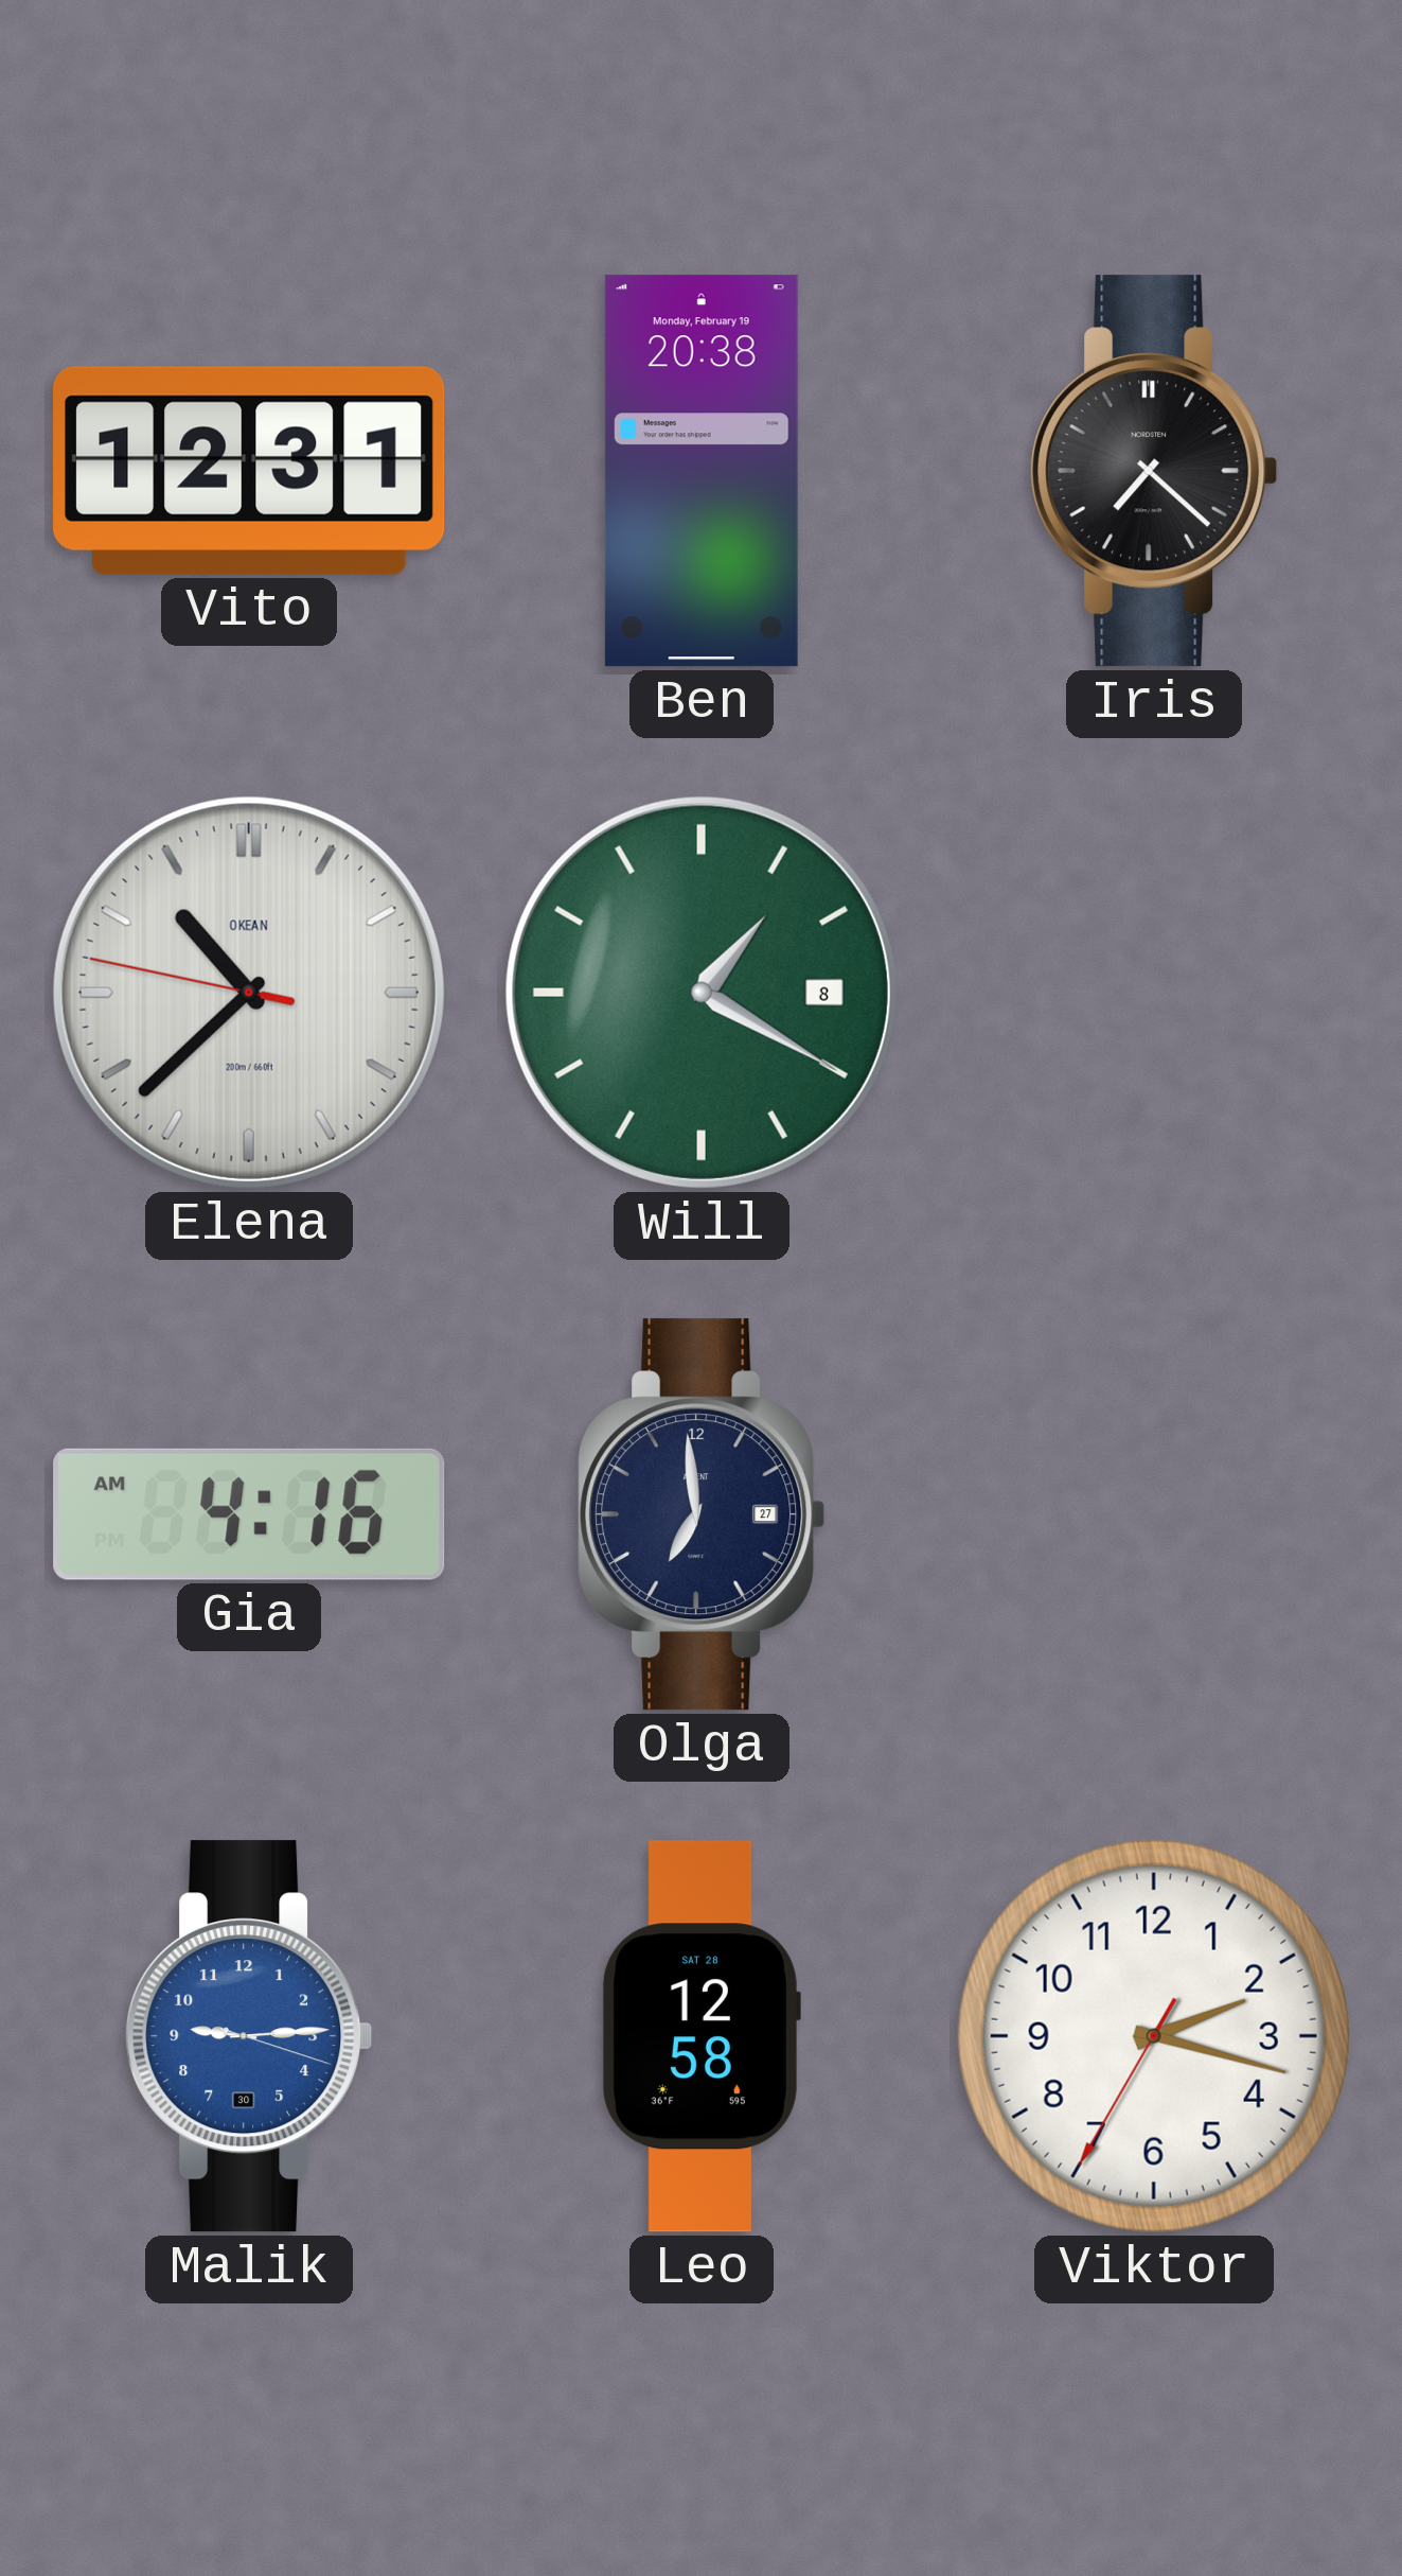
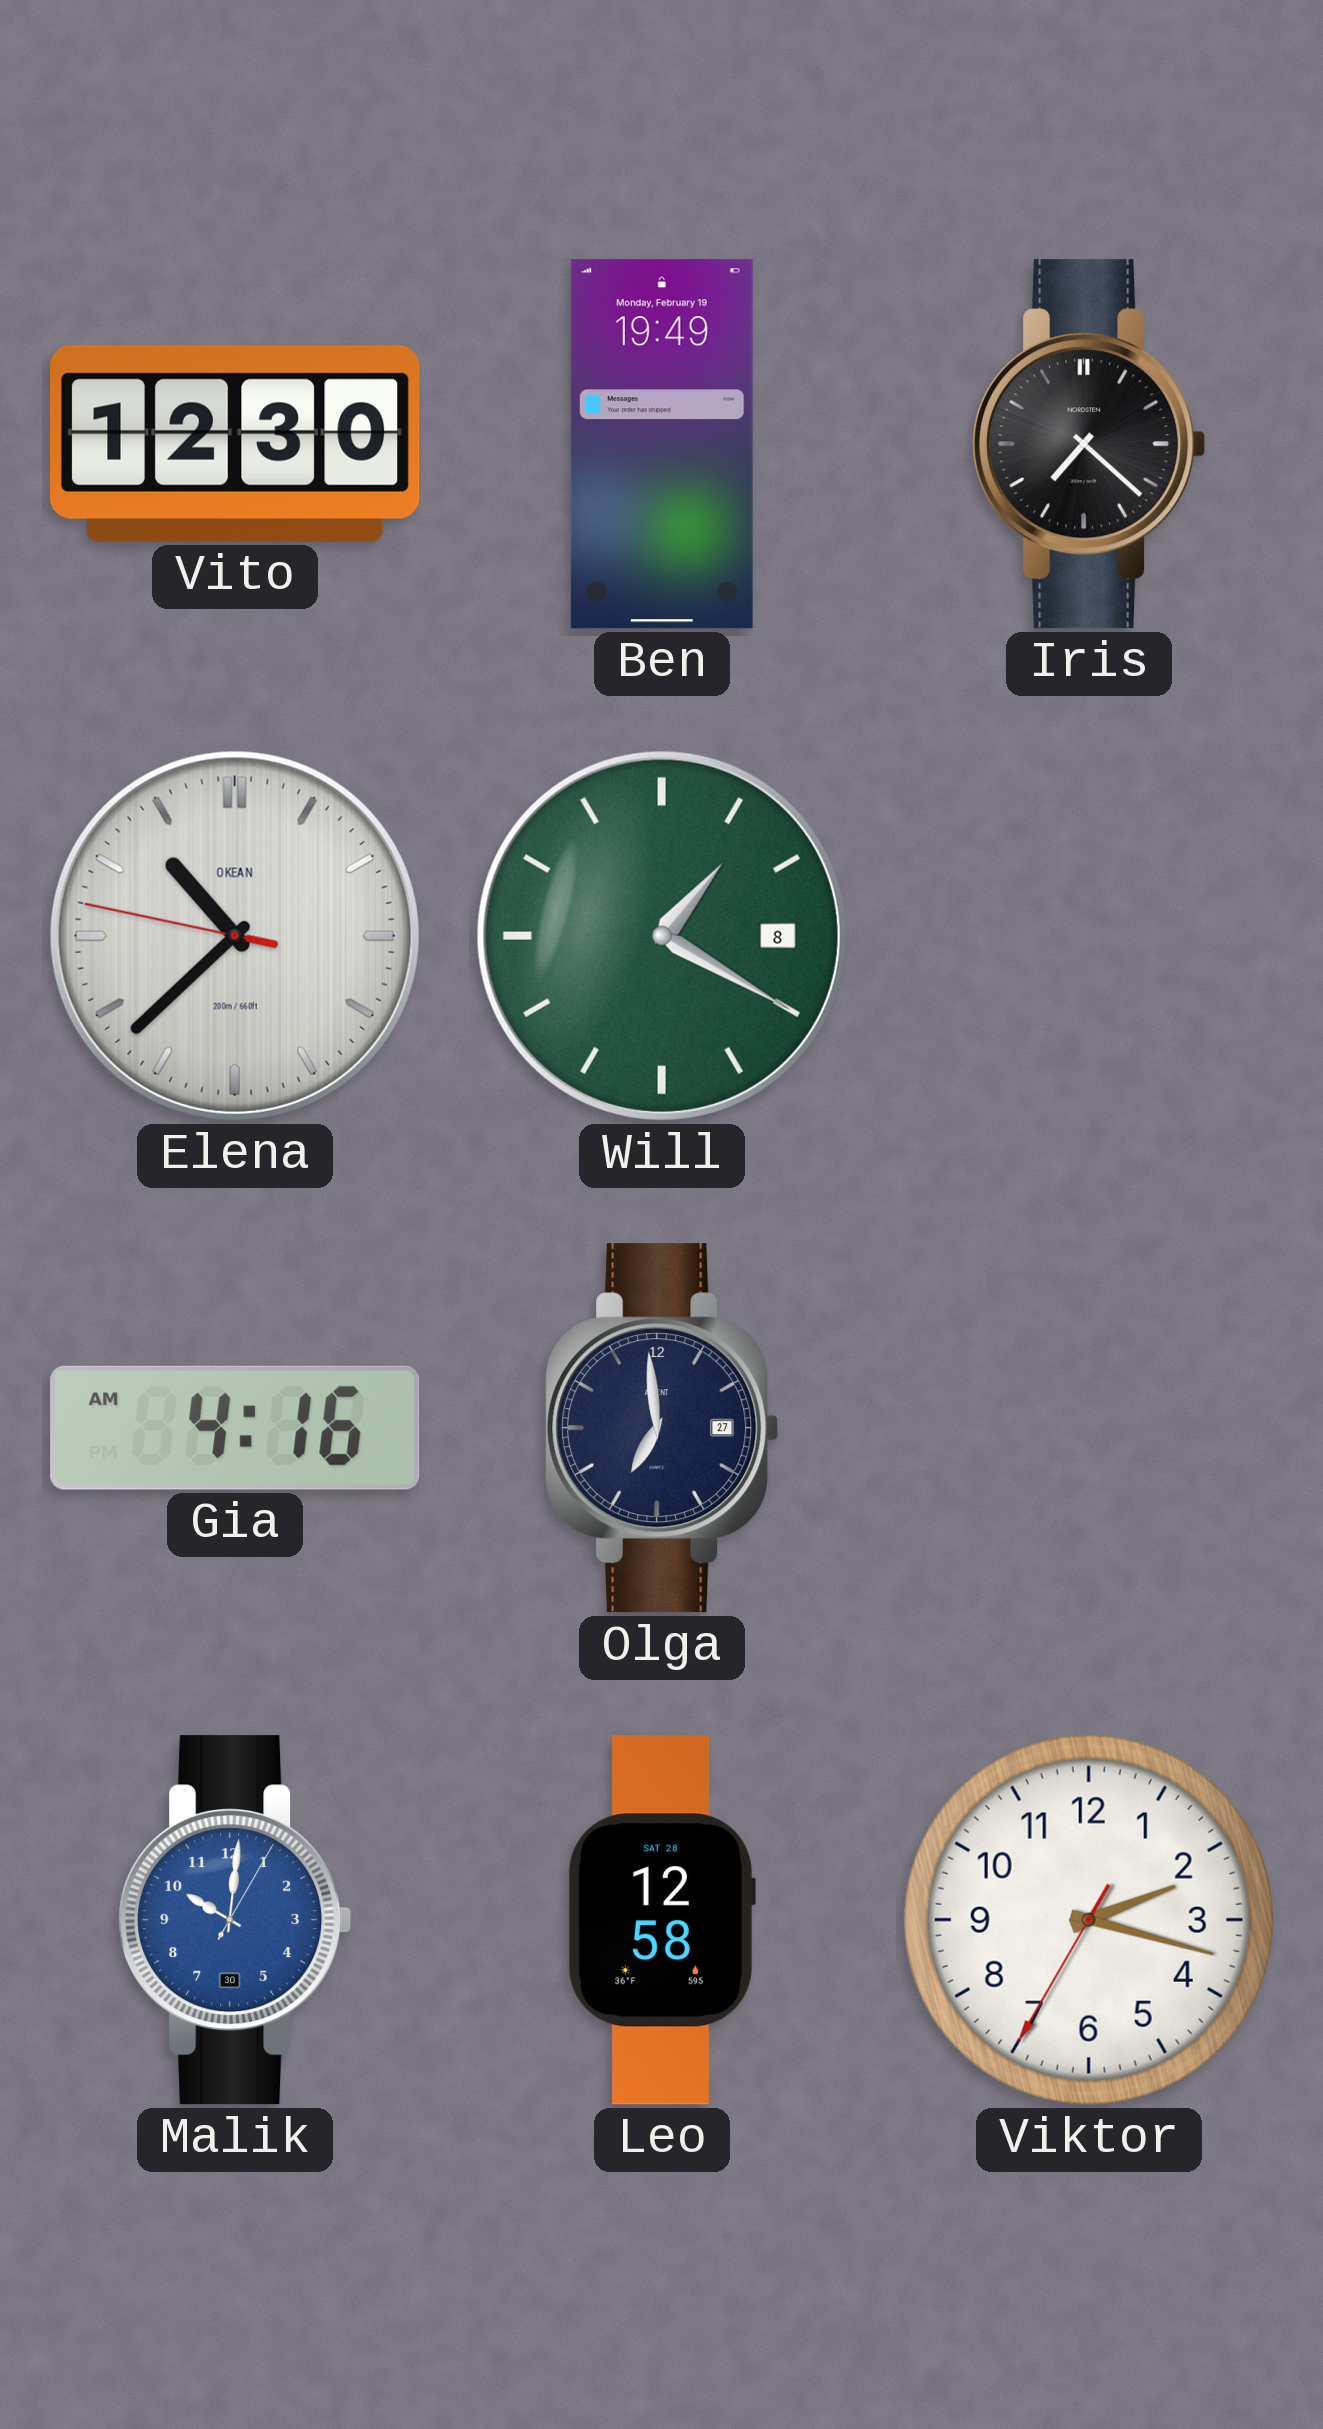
Vito: 12:31 -> 12:30 (235, 444)
Ben: 20:38 -> 19:49 (662, 444)
Malik: 9:14 -> 10:01 (235, 1920)
